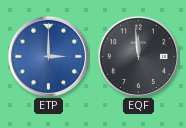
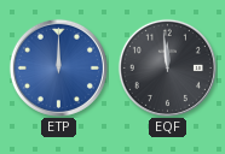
ETP: 3:00 -> 12:00 (58, 67)
